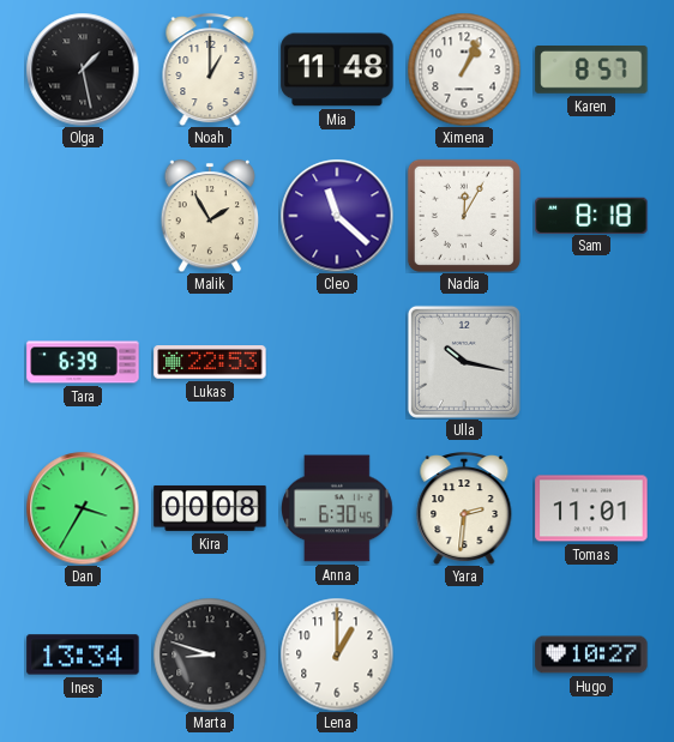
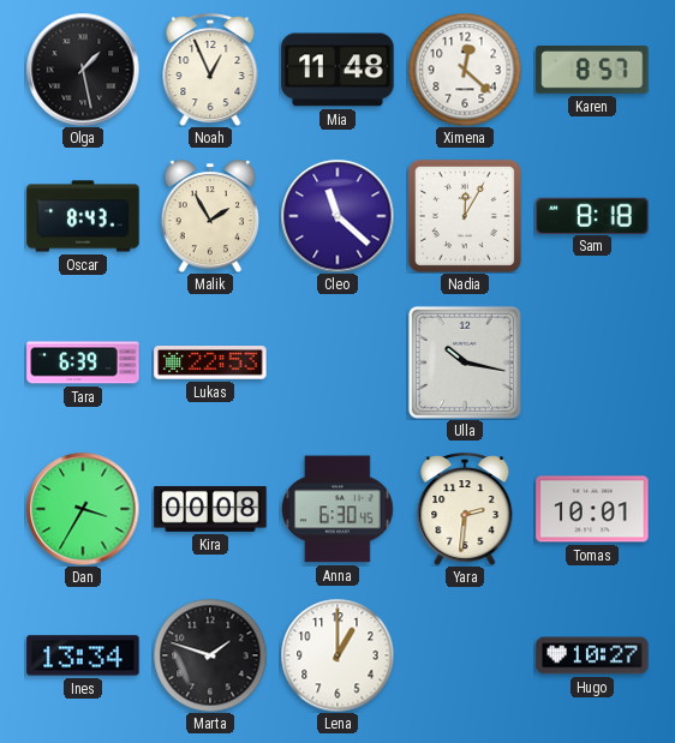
Noah: 1:00 -> 12:56 (210, 71)
Ximena: 1:04 -> 12:22 (465, 70)
Oscar: none -> 8:43 (83, 216)
Tomas: 11:01 -> 10:01 (592, 509)
Marta: 8:48 -> 1:48 (210, 655)
